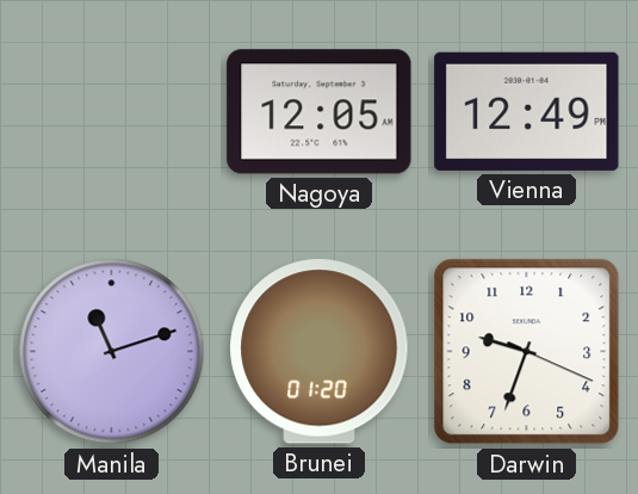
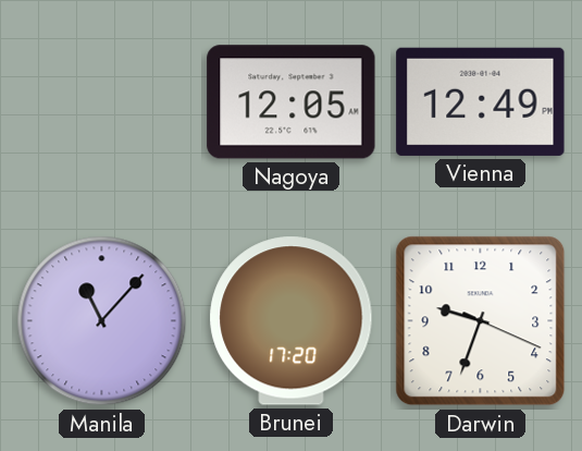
Manila: 11:12 -> 11:07 (102, 321)
Brunei: 01:20 -> 17:20 (292, 321)
